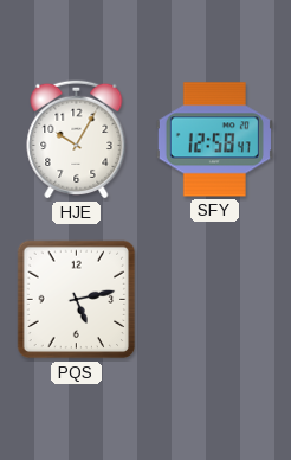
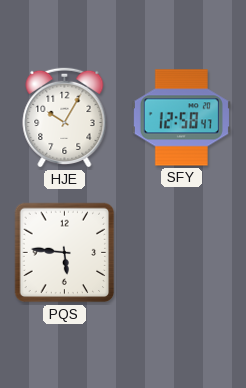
PQS: 5:13 -> 5:46 (65, 253)
